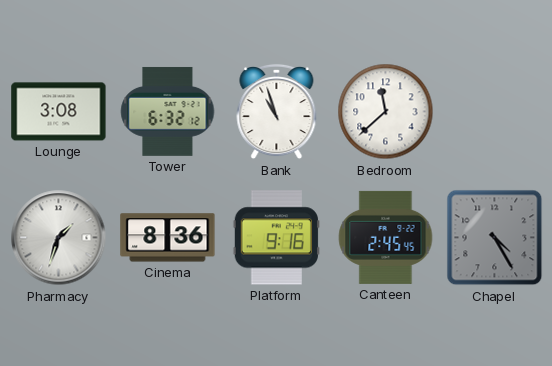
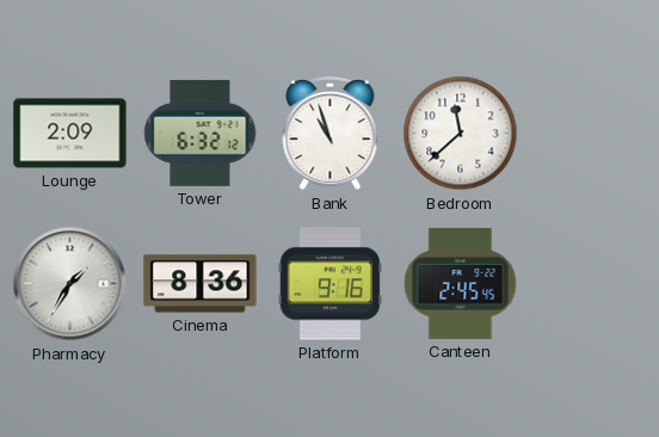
Lounge: 3:08 -> 2:09 (70, 134)
Pharmacy: 1:33 -> 1:35 (70, 284)
Chapel: 4:25 -> none (495, 238)
